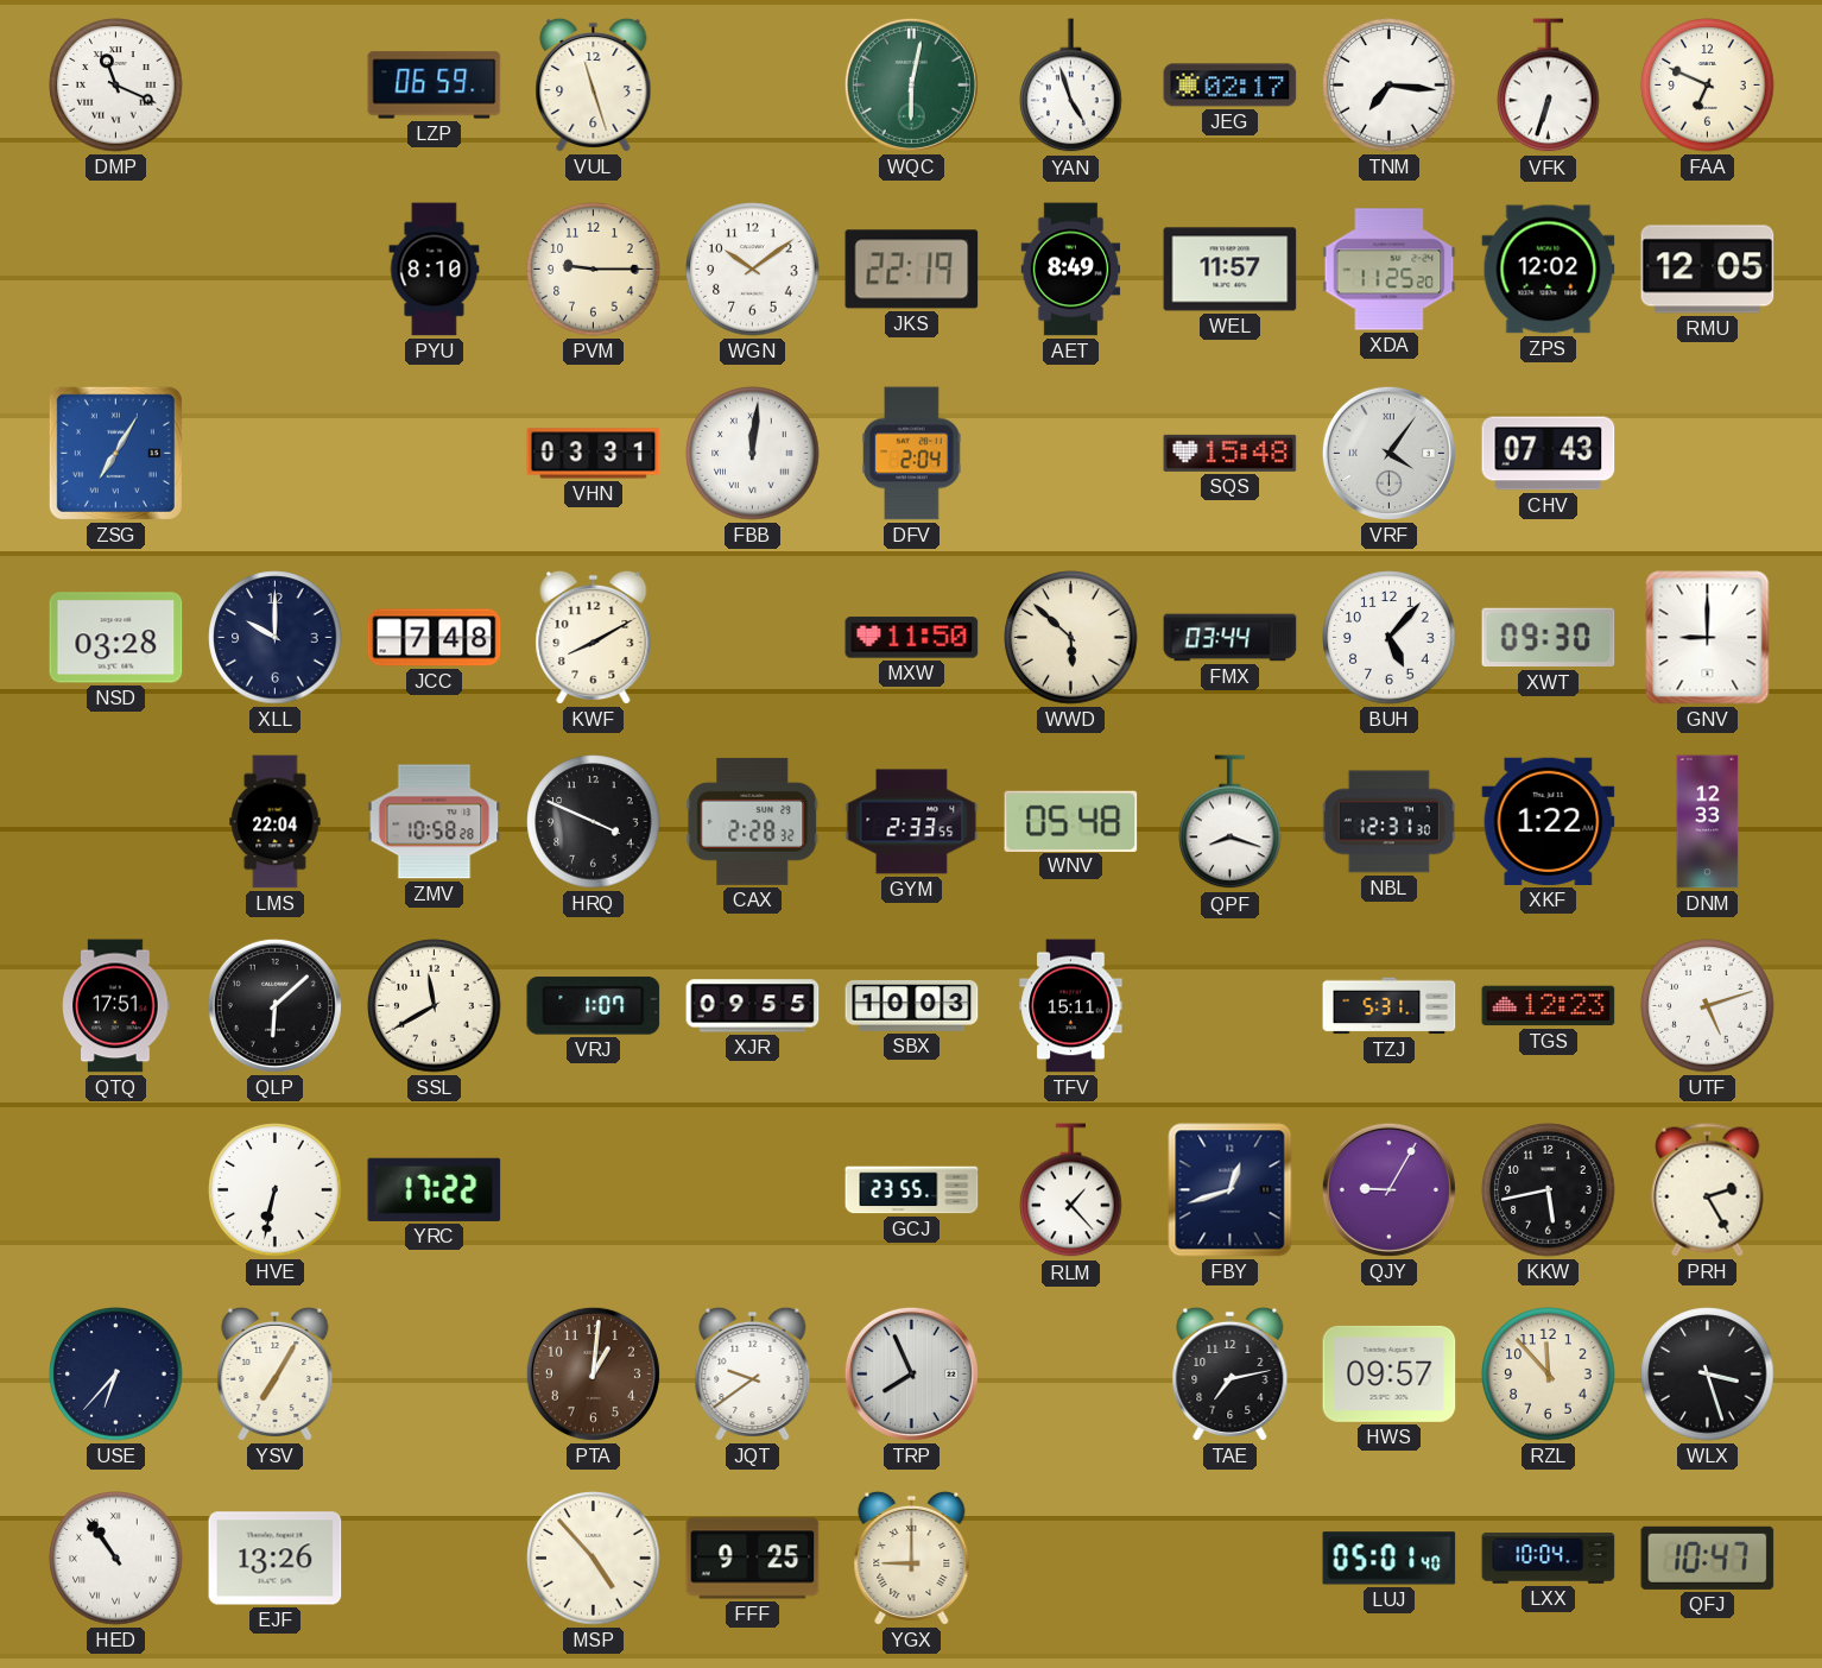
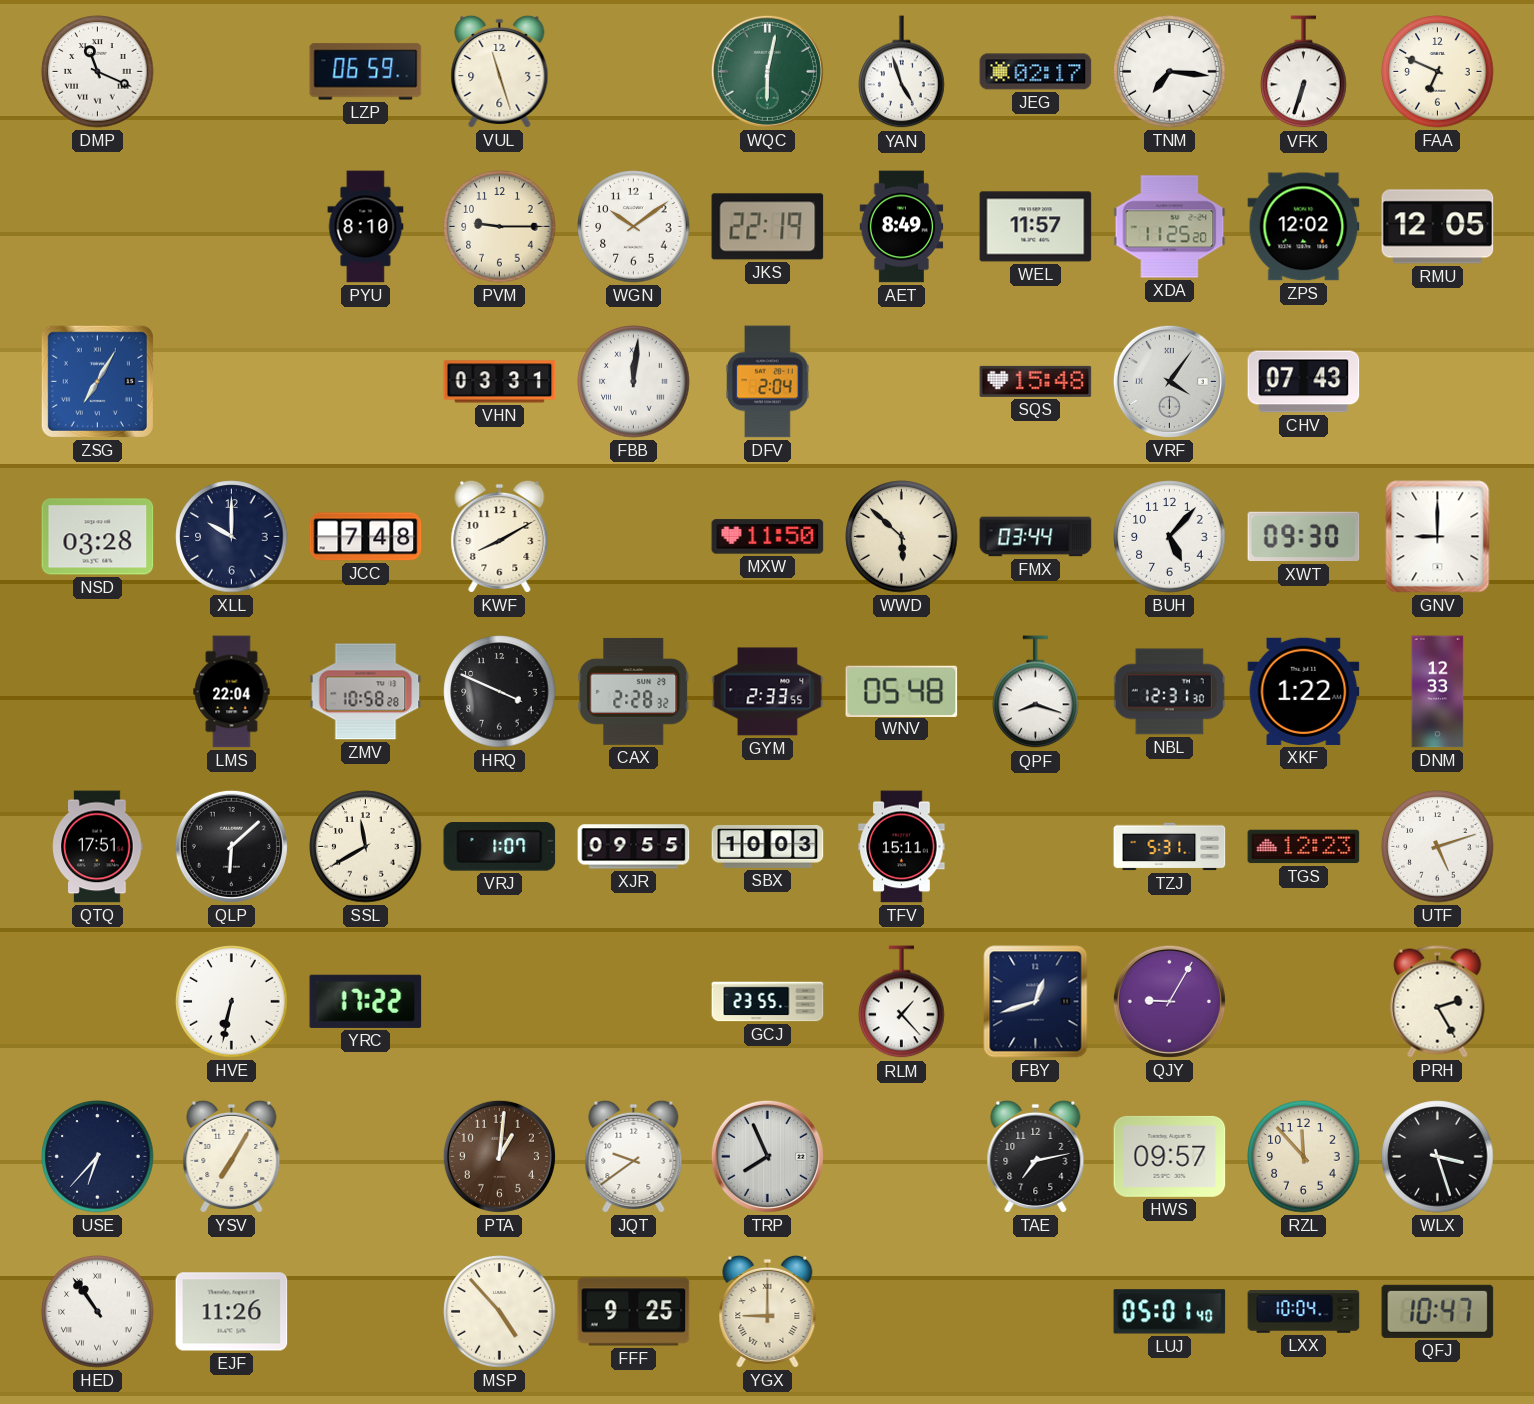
KKW: 5:43 -> none (1549, 1190)
EJF: 13:26 -> 11:26 (232, 1312)
